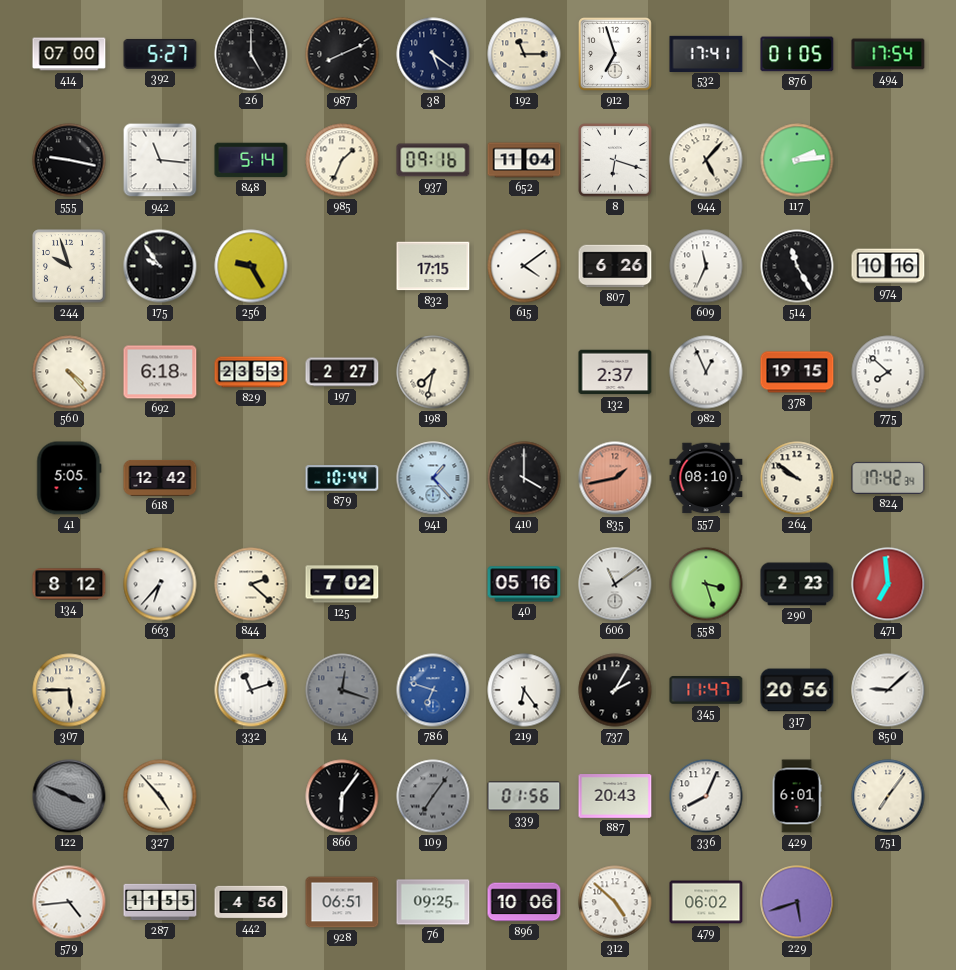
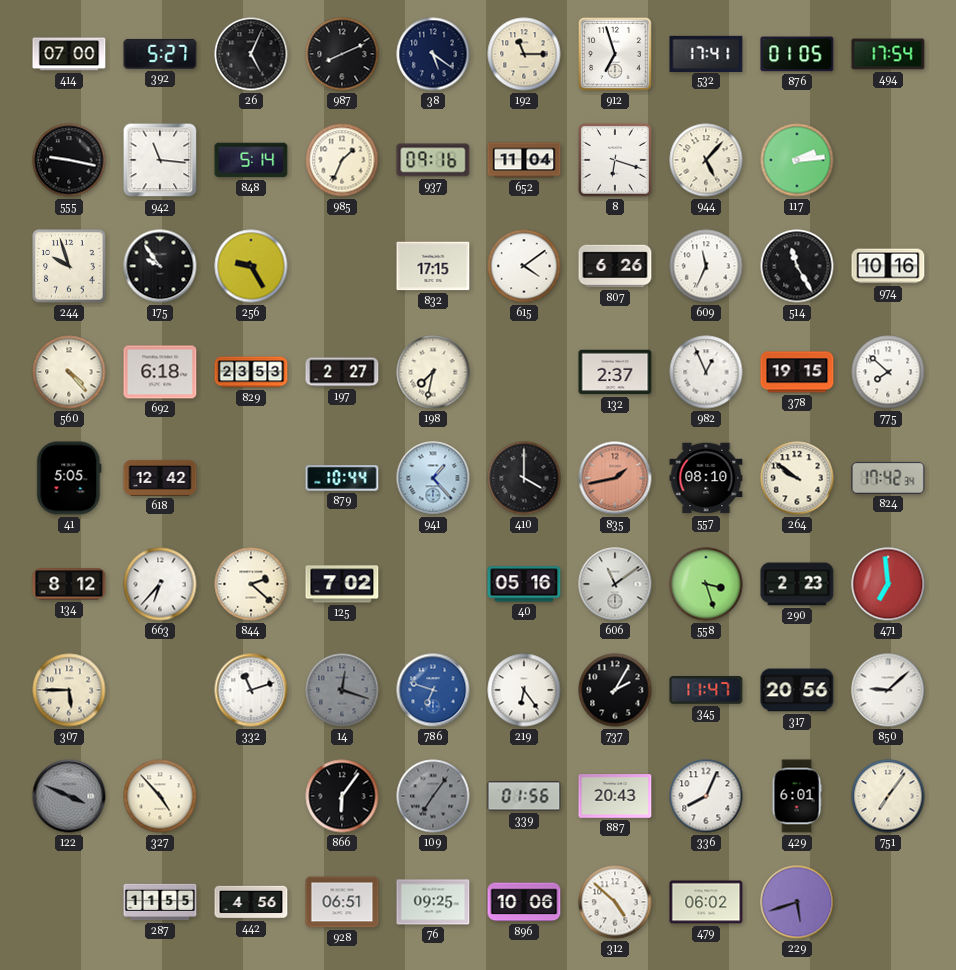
26: 5:00 -> 5:04 (251, 54)
579: 4:44 -> none (69, 902)
